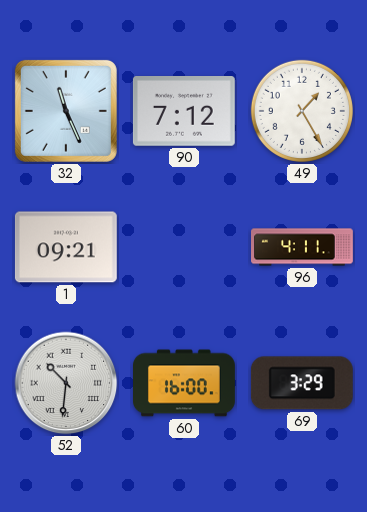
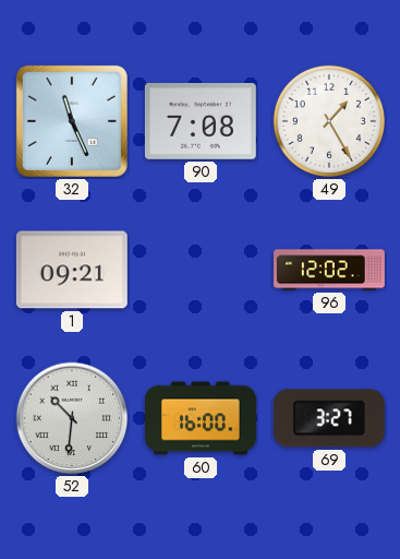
90: 7:12 -> 7:08 (201, 122)
96: 4:11 -> 12:02 (330, 270)
69: 3:29 -> 3:27 (329, 418)
